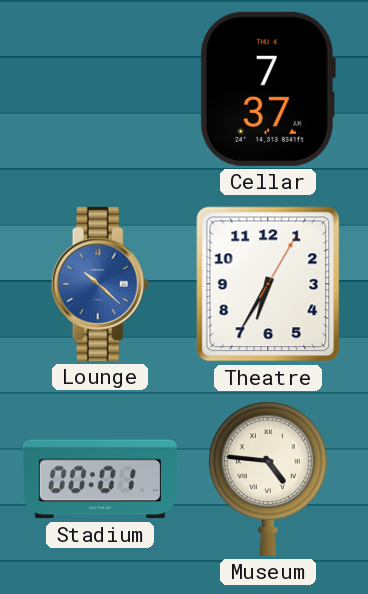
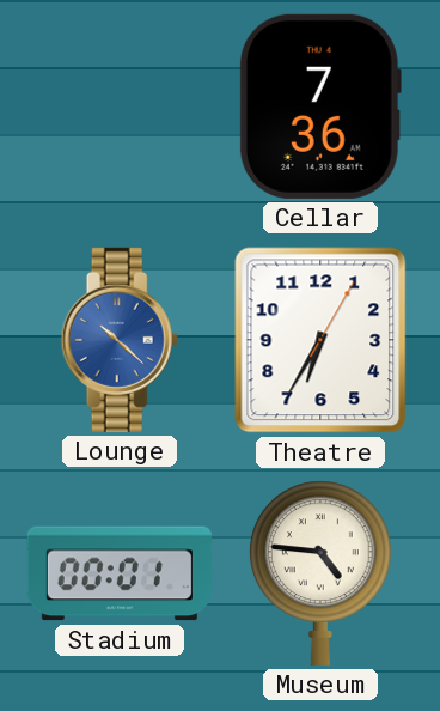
Cellar: 7:37 -> 7:36 (320, 107)
